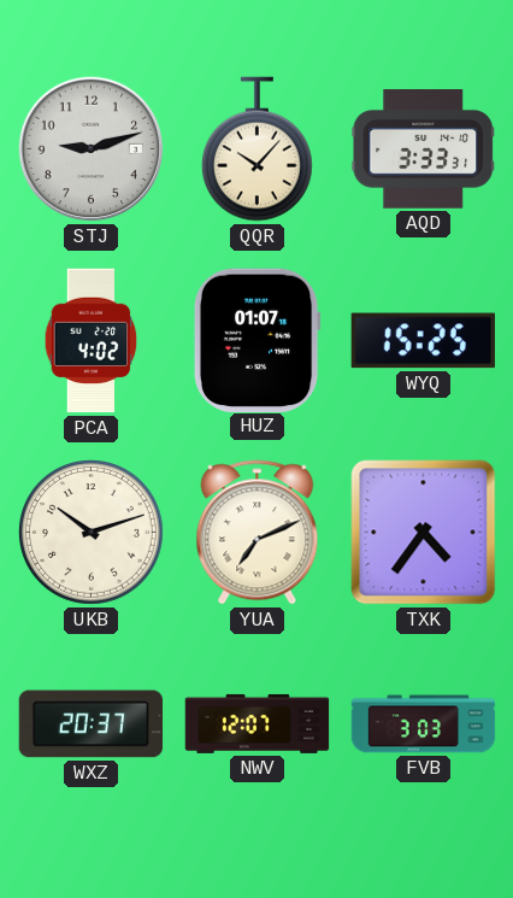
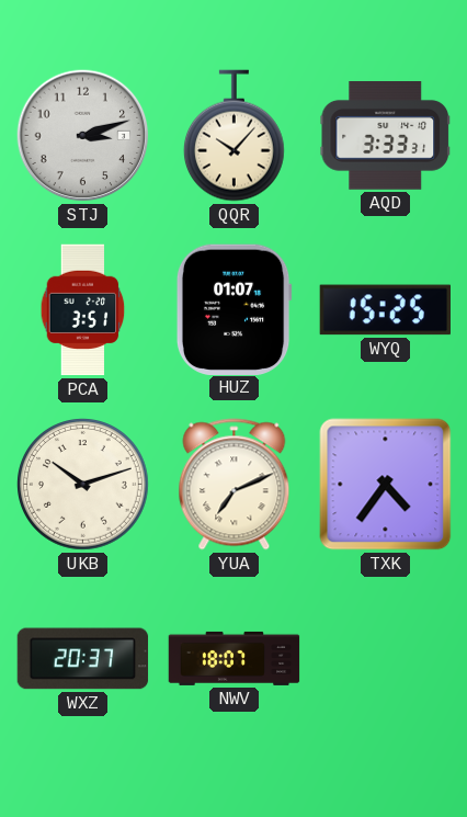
STJ: 9:12 -> 3:12 (83, 136)
PCA: 4:02 -> 3:51 (83, 310)
NWV: 12:07 -> 18:07 (235, 658)
FVB: 3:03 -> none (424, 724)
